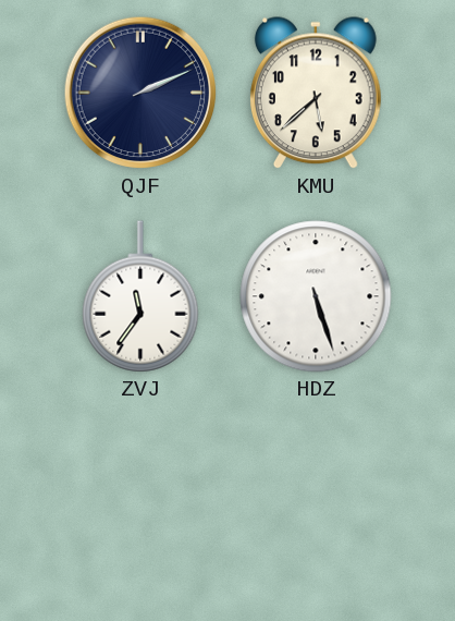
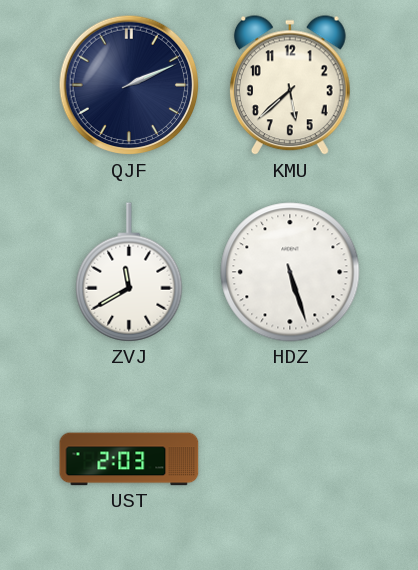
ZVJ: 11:36 -> 11:40 (129, 272)
UST: none -> 2:03 (129, 459)
